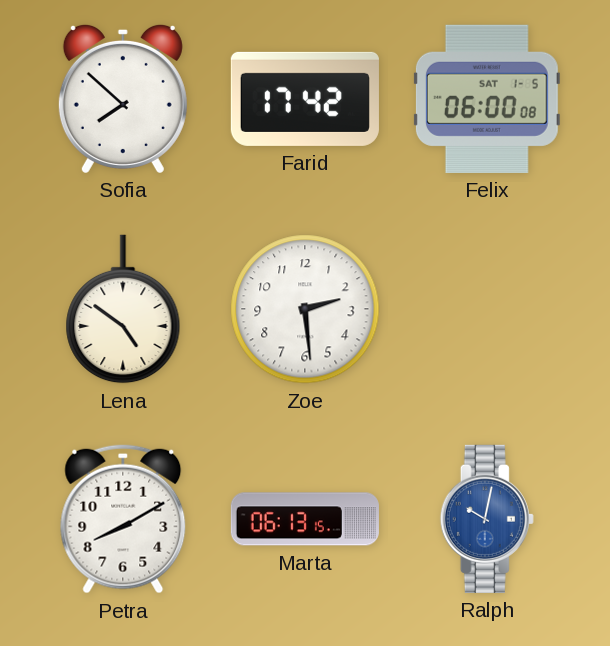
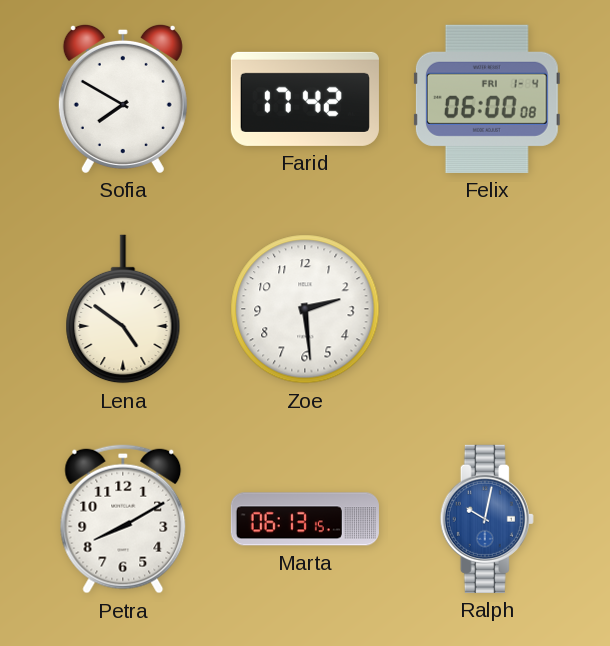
Sofia: 7:52 -> 7:50 (123, 98)
Felix date: SAT 1-5 -> FRI 1-4 (487, 99)
